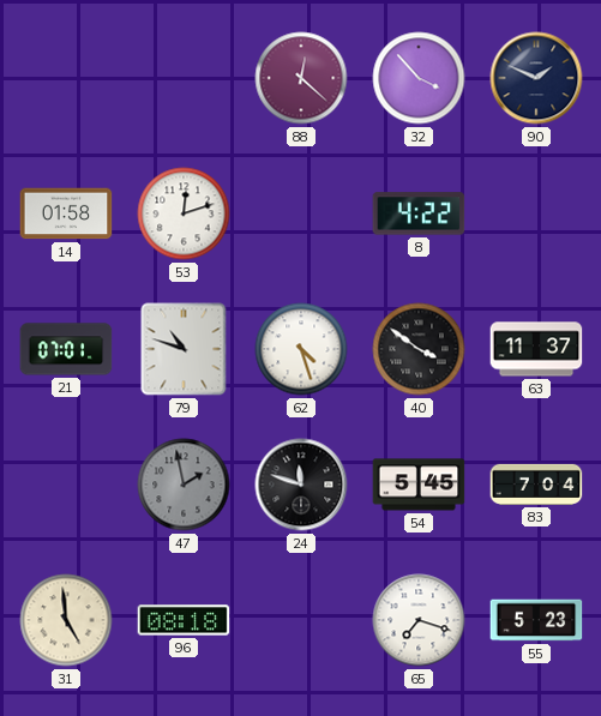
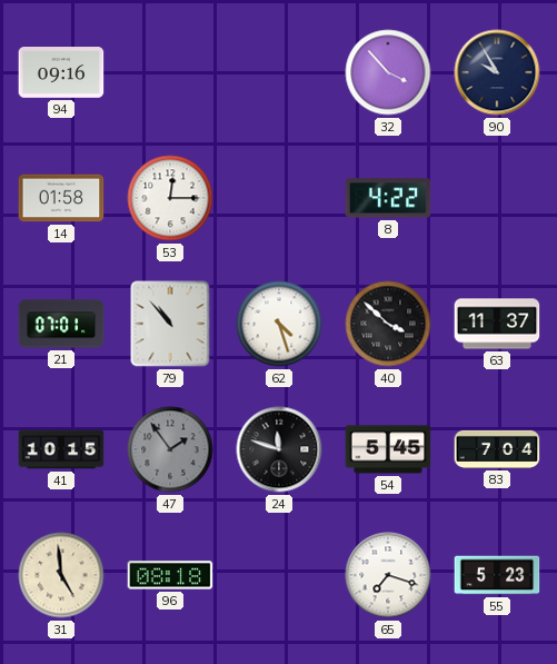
94: none -> 09:16 (61, 73)
88: 12:22 -> none (301, 78)
90: 1:49 -> 9:55 (497, 72)
53: 12:12 -> 12:15 (170, 198)
79: 10:48 -> 10:53 (170, 324)
40: 3:51 -> 3:52 (388, 324)
41: none -> 10:15 (61, 449)
47: 1:58 -> 1:54 (170, 449)
